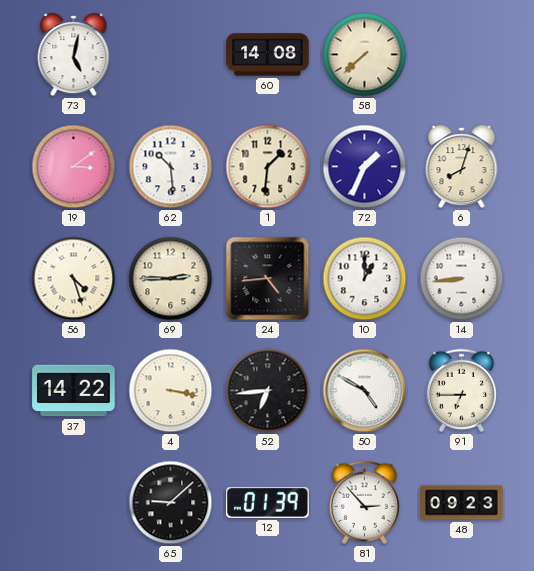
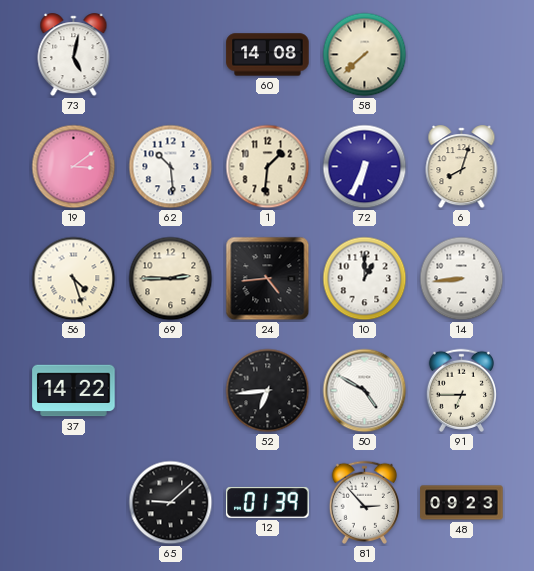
72: 1:34 -> 6:34 (365, 167)
4: 3:17 -> none (171, 391)
